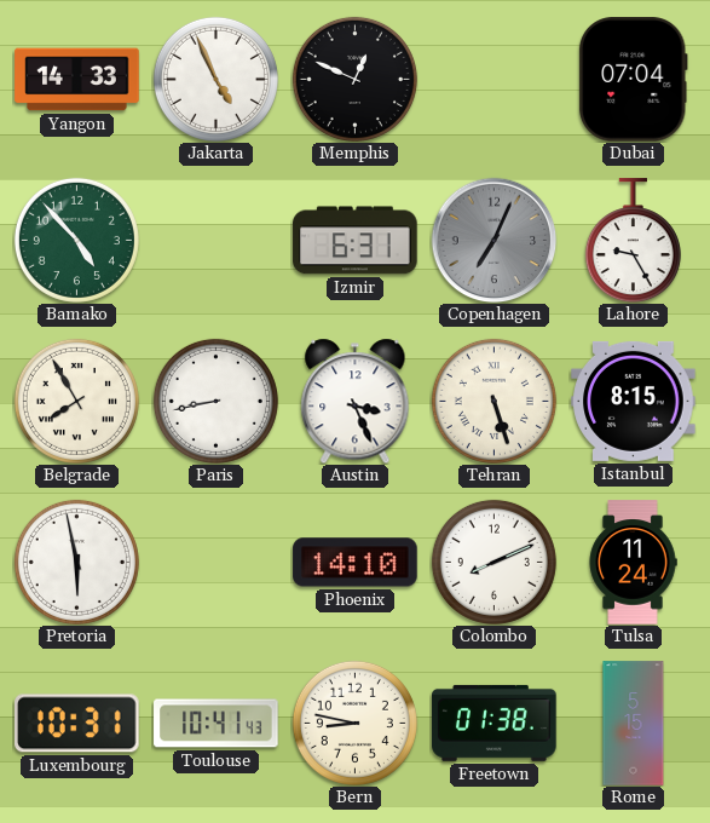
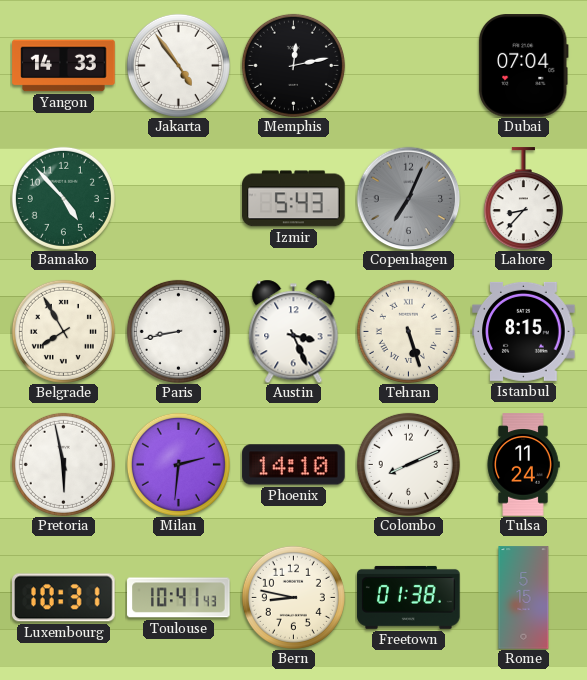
Jakarta: 4:56 -> 4:54 (178, 65)
Memphis: 12:49 -> 12:13 (293, 65)
Izmir: 6:31 -> 5:43 (294, 199)
Lahore: 9:25 -> 8:37 (523, 199)
Milan: none -> 2:31 (178, 464)
